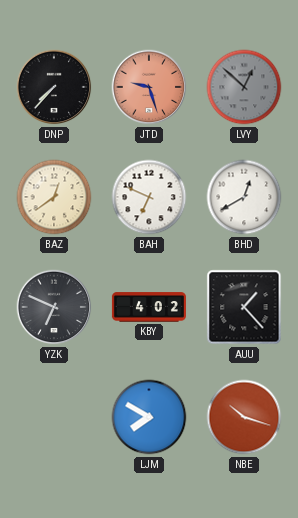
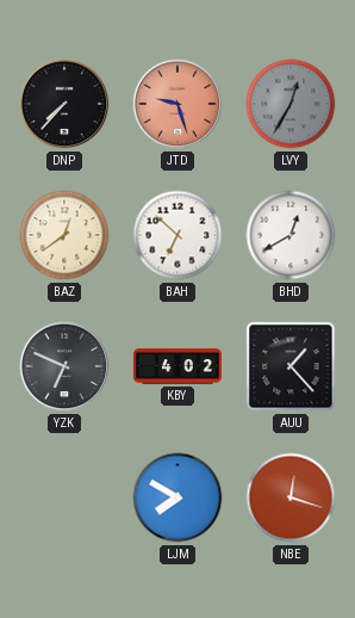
LVY: 12:52 -> 12:35 (291, 104)
BAH: 6:49 -> 6:52 (177, 235)
NBE: 10:18 -> 12:18 (291, 498)
